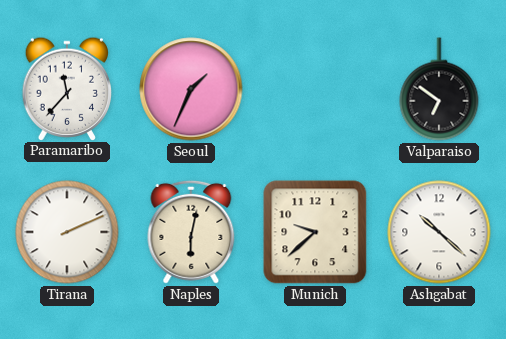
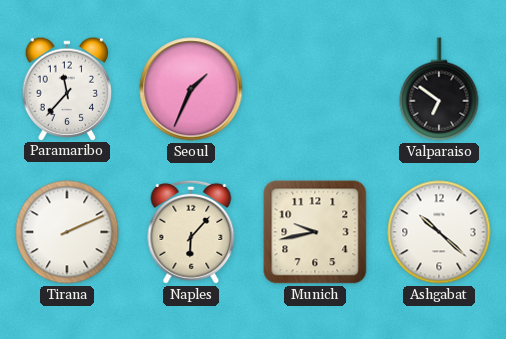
Naples: 6:02 -> 6:07 (191, 232)
Munich: 9:38 -> 9:43 (315, 232)
